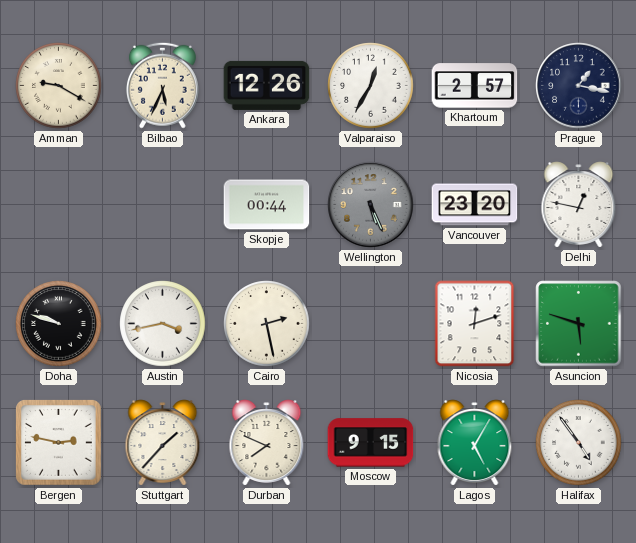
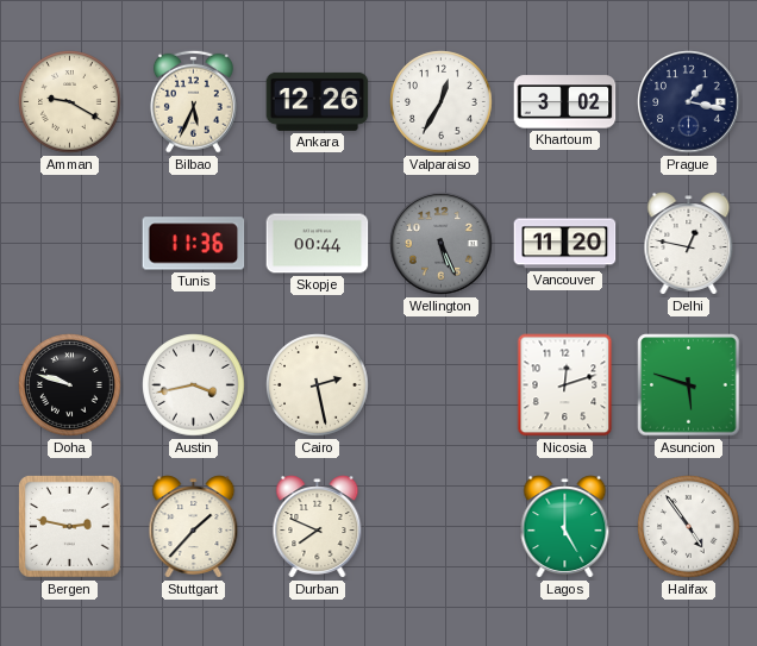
Khartoum: 2:57 -> 3:02 (565, 102)
Tunis: none -> 11:36 (194, 244)
Vancouver: 23:20 -> 11:20 (565, 244)
Moscow: 9:15 -> none (371, 443)
Lagos: 5:05 -> 5:00 (565, 527)
